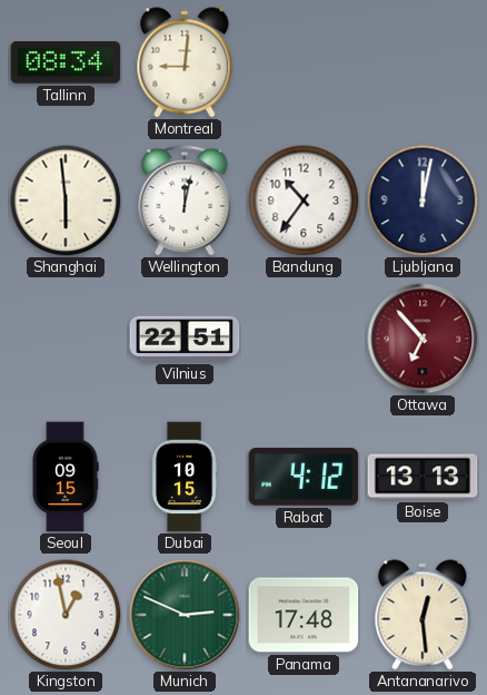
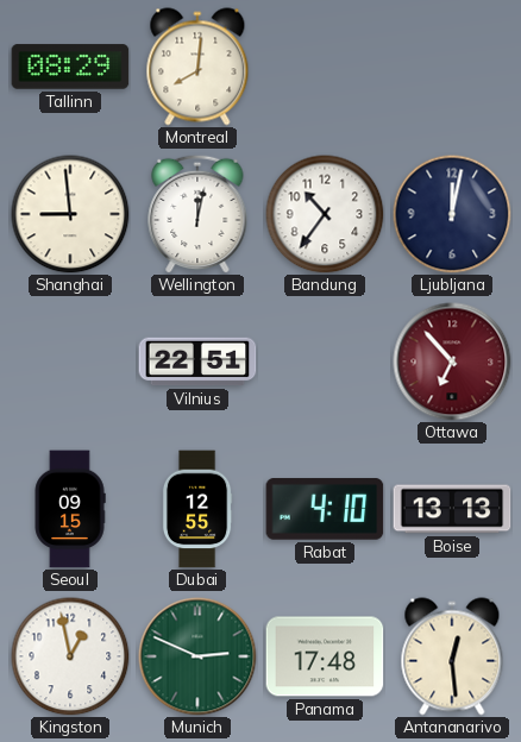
Tallinn: 08:34 -> 08:29 (70, 67)
Montreal: 9:01 -> 8:01 (197, 67)
Shanghai: 5:59 -> 8:59 (70, 214)
Dubai: 10:15 -> 12:55 (197, 509)
Rabat: 4:12 -> 4:10 (325, 509)
